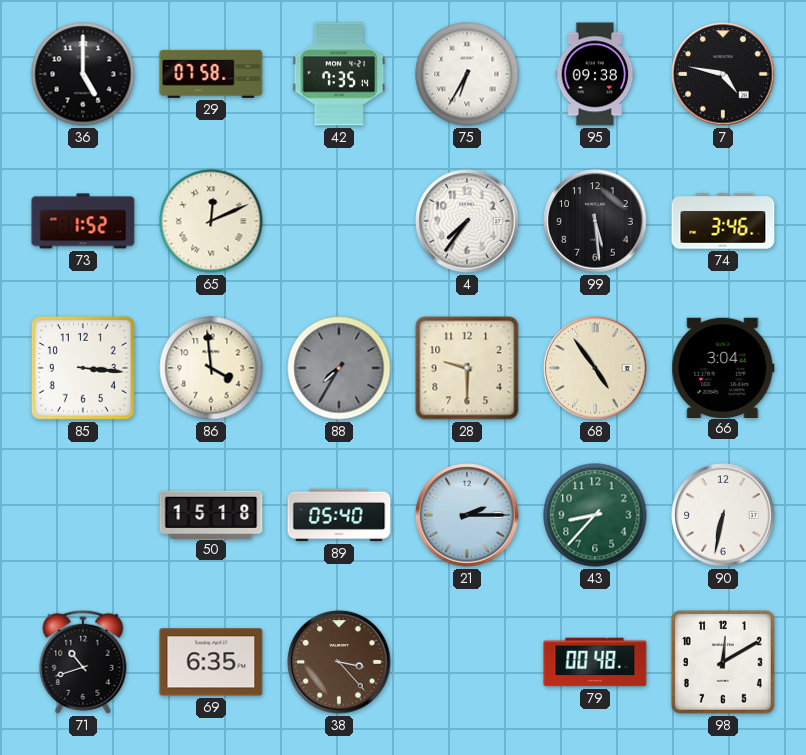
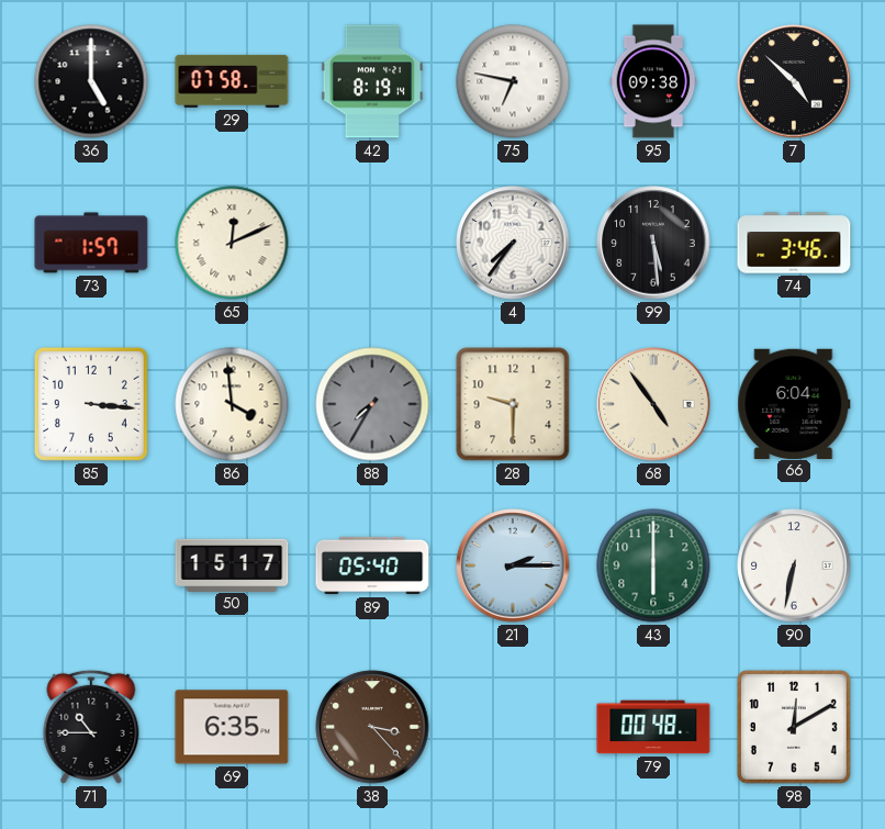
42: 7:35 -> 8:19 (372, 81)
75: 6:35 -> 6:47 (513, 81)
7: 4:47 -> 4:52 (794, 81)
73: 1:52 -> 1:57 (91, 243)
66: 3:04 -> 6:04 (794, 403)
50: 15:18 -> 15:17 (232, 564)
43: 8:37 -> 6:00 (653, 565)
71: 10:42 -> 10:45 (91, 727)
